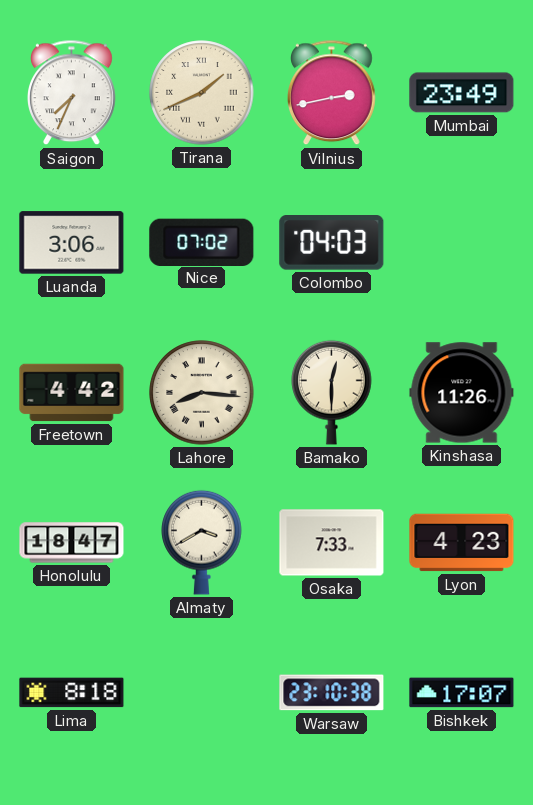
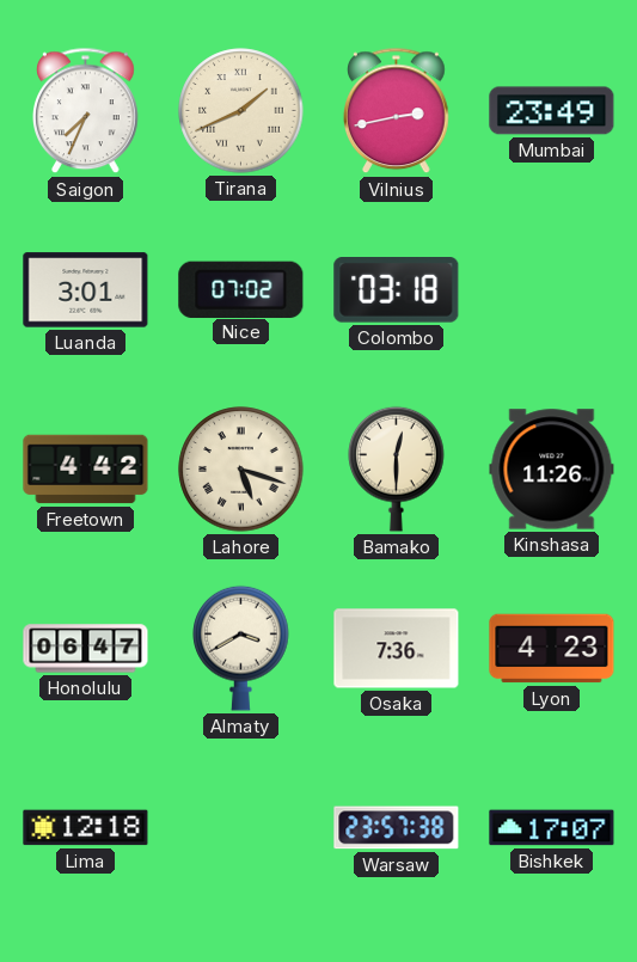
Luanda: 3:06 -> 3:01 (86, 290)
Colombo: 04:03 -> 03:18 (397, 290)
Lahore: 8:16 -> 5:18 (241, 470)
Honolulu: 18:47 -> 06:47 (86, 649)
Osaka: 7:33 -> 7:36 (397, 649)
Lima: 8:18 -> 12:18 (86, 828)
Warsaw: 23:10 -> 23:57 (397, 828)
